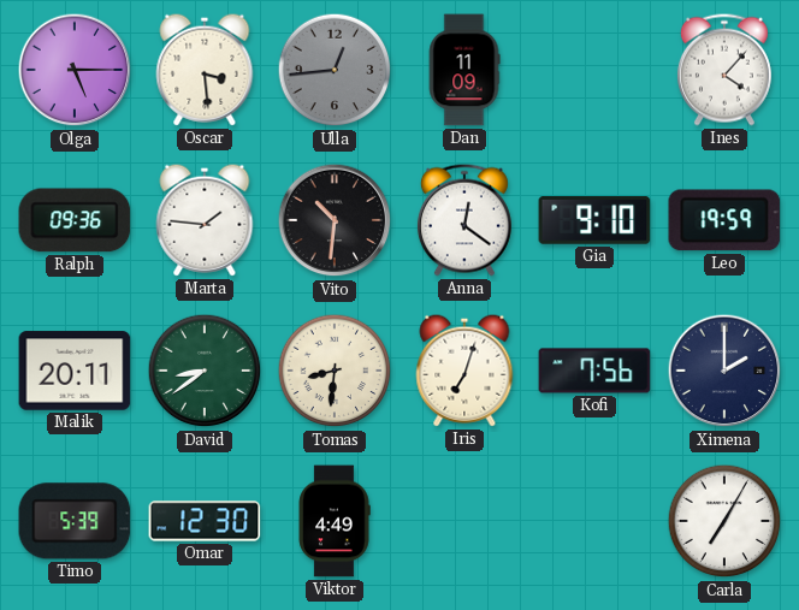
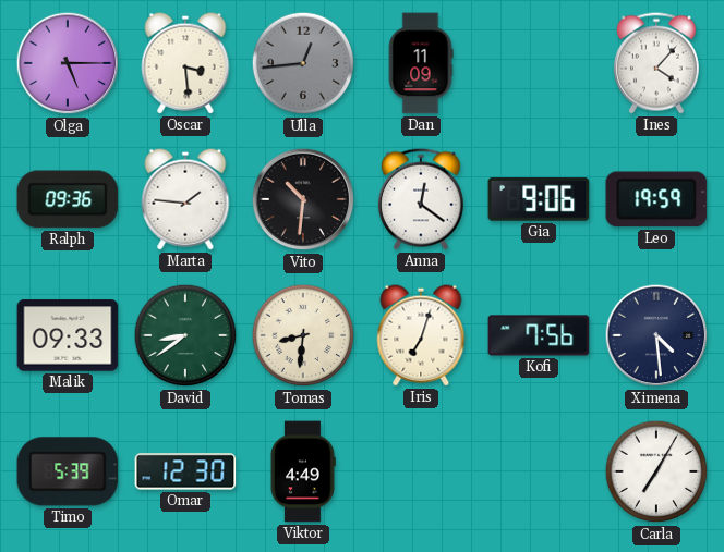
Gia: 9:10 -> 9:06 (539, 199)
Malik: 20:11 -> 09:33 (68, 335)
Ximena: 2:00 -> 4:29 (656, 335)
